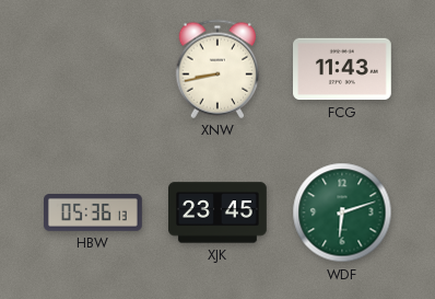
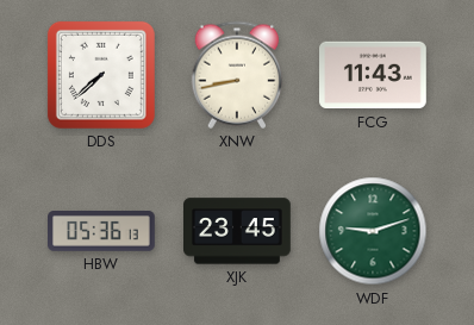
DDS: none -> 7:38 (101, 75)
WDF: 6:12 -> 9:12 (373, 231)
